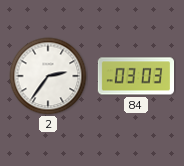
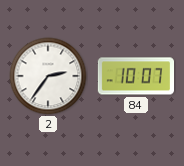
84: 03:03 -> 10:07 (135, 76)
